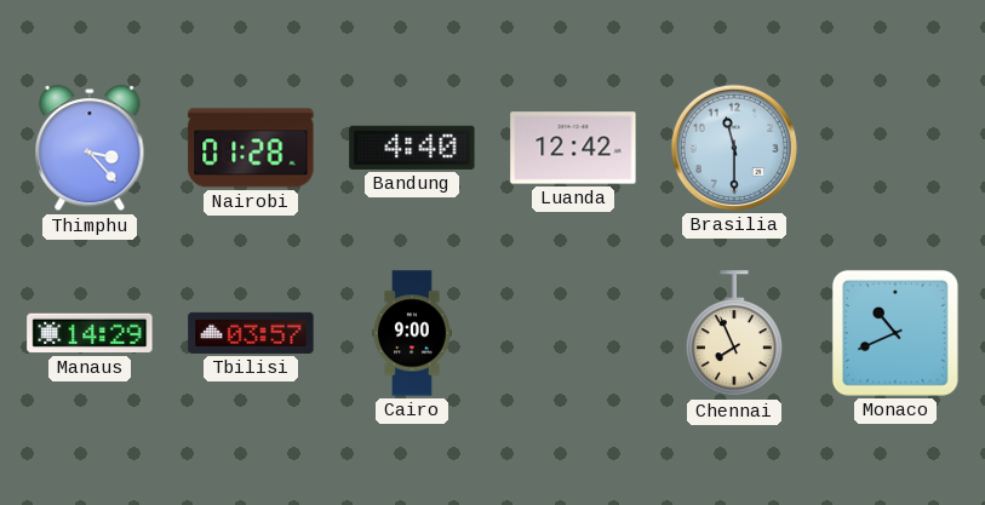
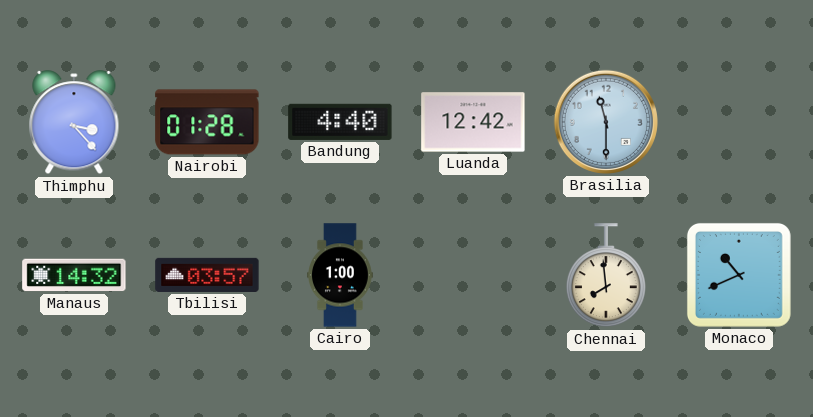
Manaus: 14:29 -> 14:32 (74, 275)
Cairo: 9:00 -> 1:00 (341, 275)
Chennai: 7:56 -> 7:59 (606, 276)
